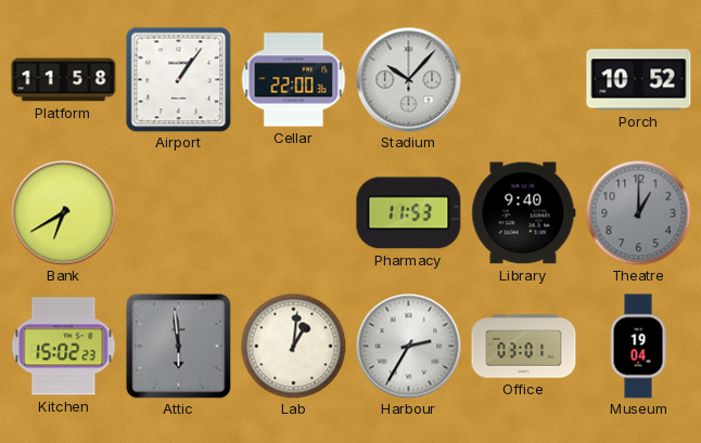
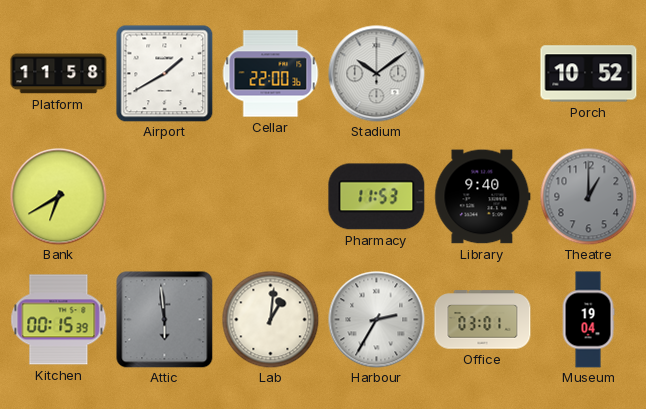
Airport: 1:06 -> 1:40 (165, 74)
Stadium: 10:07 -> 10:09 (377, 74)
Kitchen: 15:02 -> 00:15 (59, 320)
